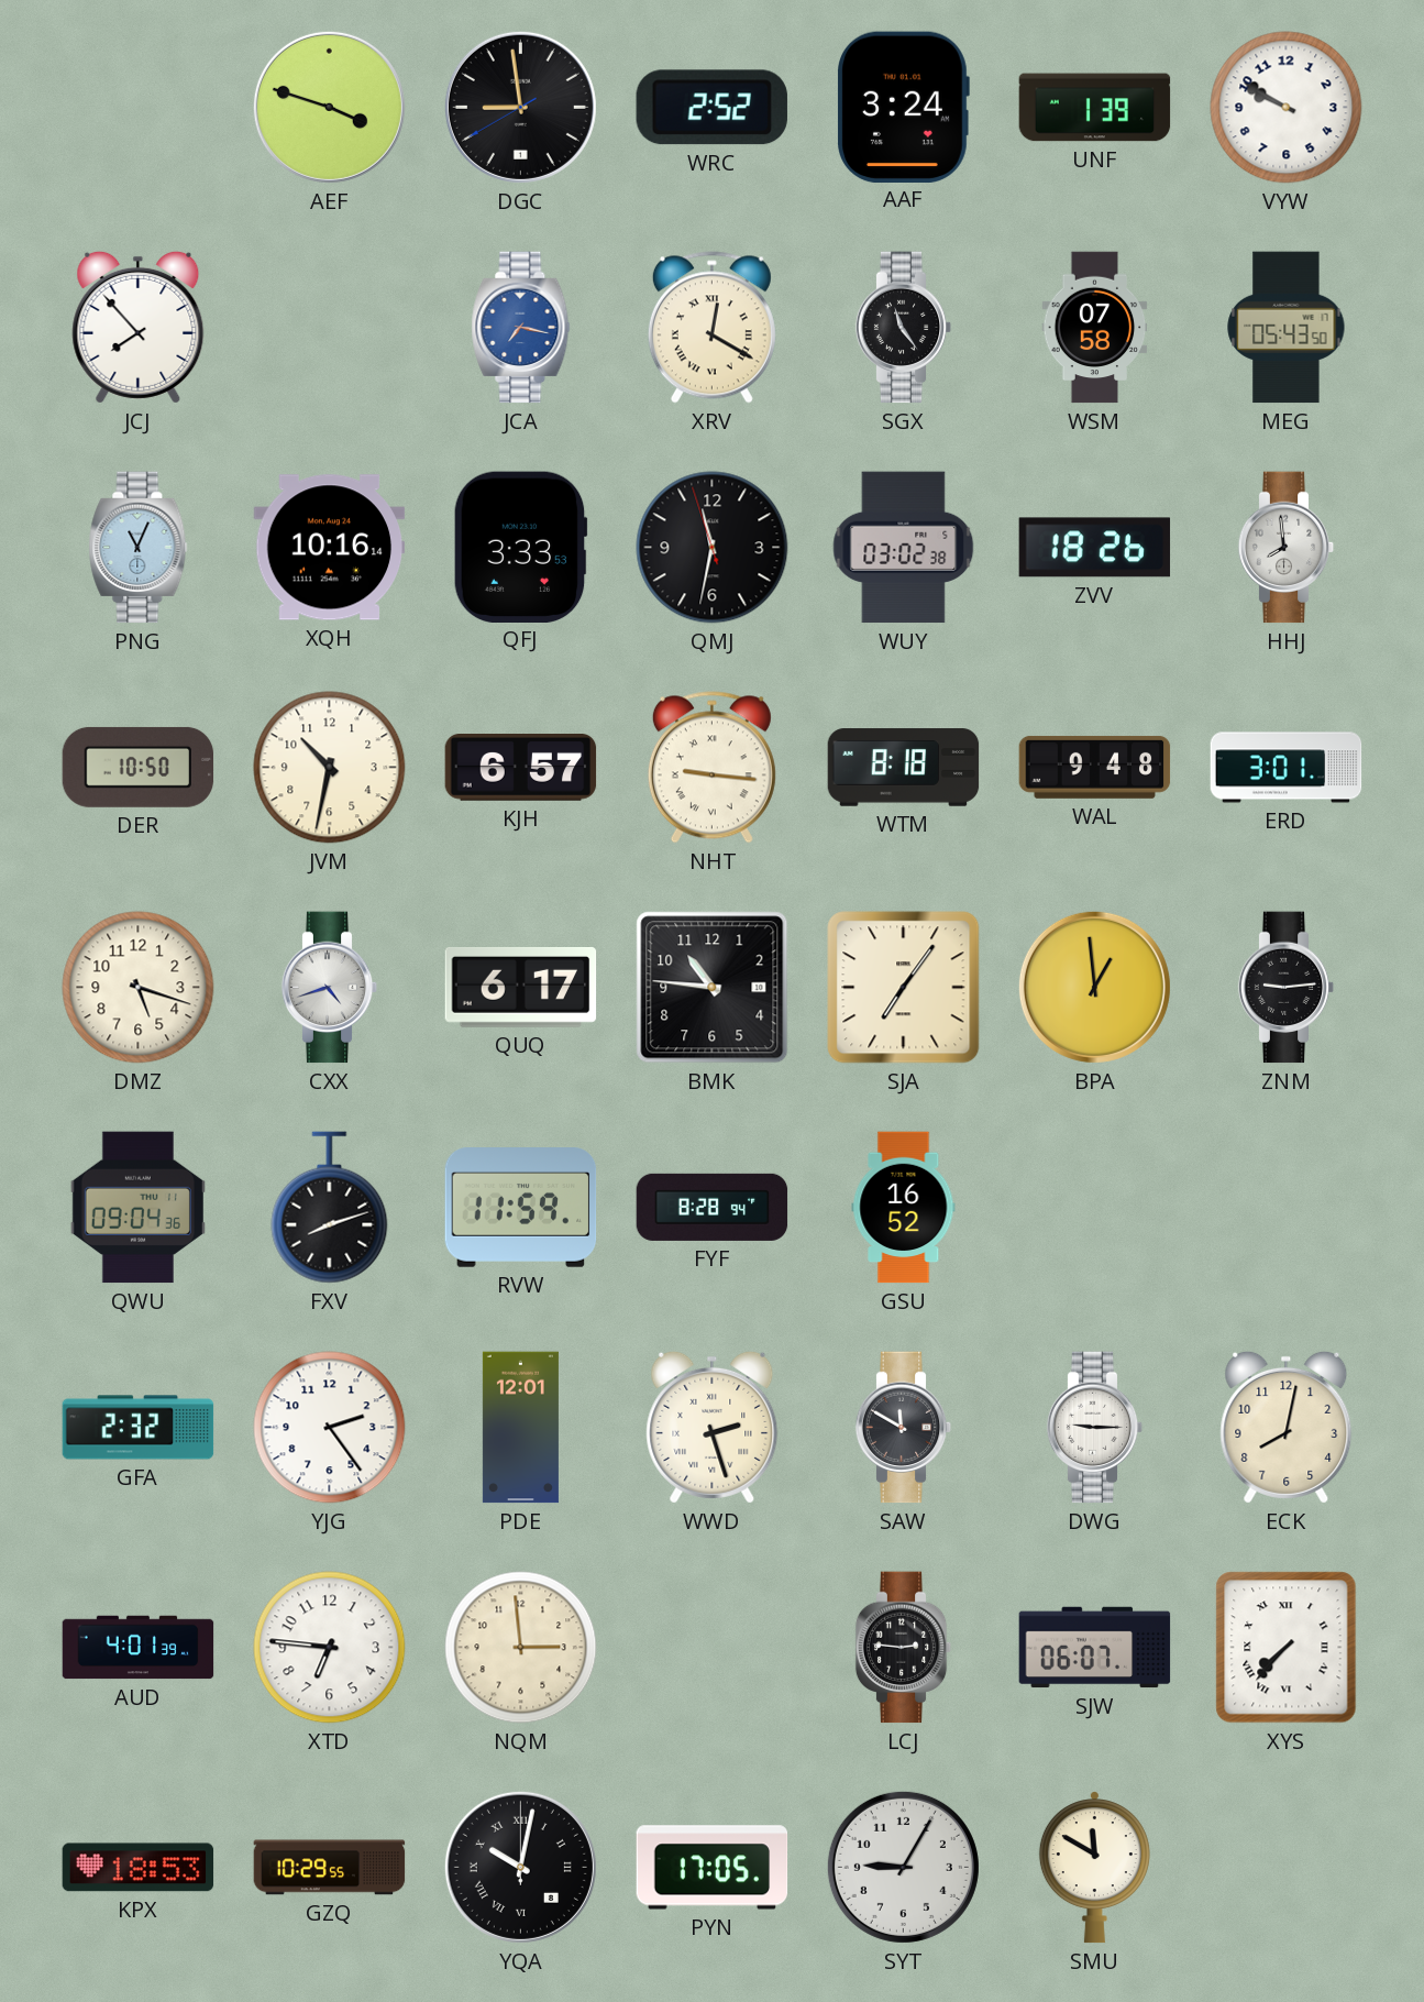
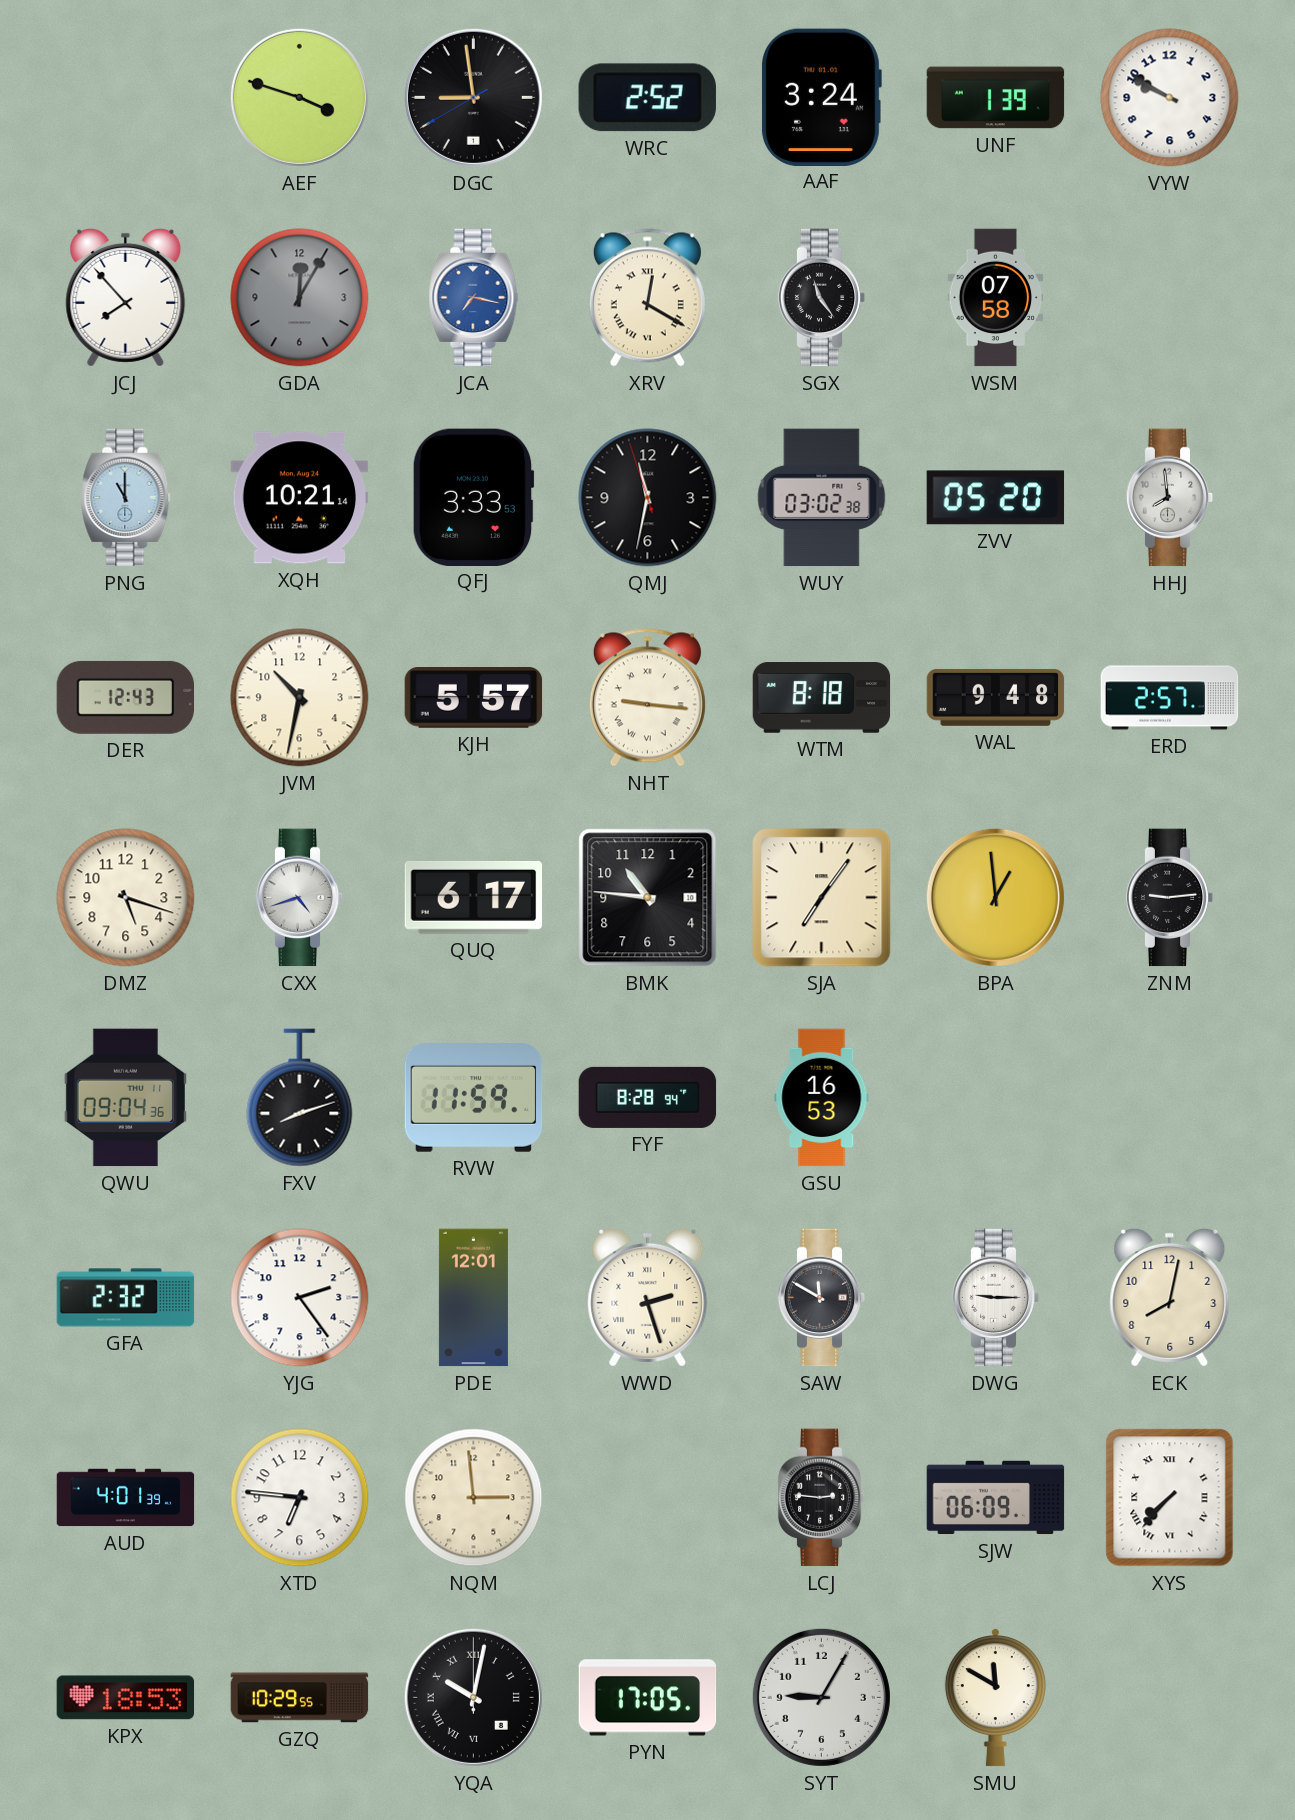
GDA: none -> 12:05 (300, 298)
MEG: 05:43 -> none (1287, 328)
PNG: 11:04 -> 11:00 (126, 498)
XQH: 10:16 -> 10:21 (300, 498)
ZVV: 18:26 -> 05:20 (996, 498)
DER: 10:50 -> 12:43 (126, 697)
KJH: 6:57 -> 5:57 (474, 698)
ERD: 3:01 -> 2:57 (1170, 698)
GSU: 16:52 -> 16:53 (822, 1098)
SJW: 06:07 -> 06:09 (996, 1498)
